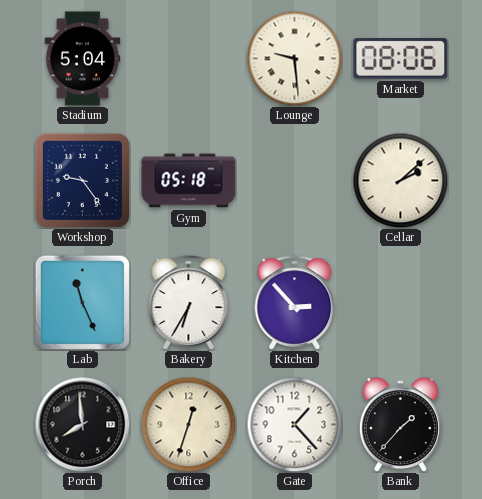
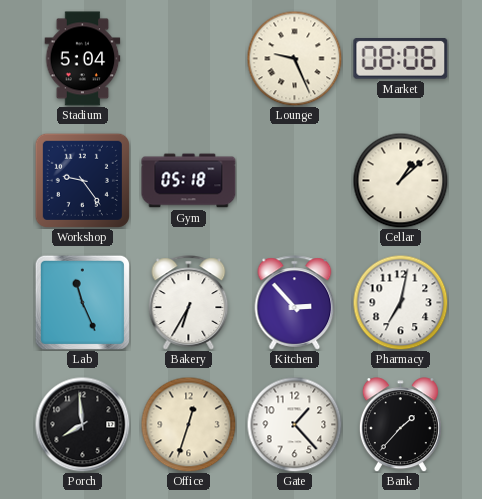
Lounge: 9:29 -> 9:26 (294, 58)
Cellar: 2:08 -> 1:08 (400, 180)
Pharmacy: none -> 7:02 (400, 302)
